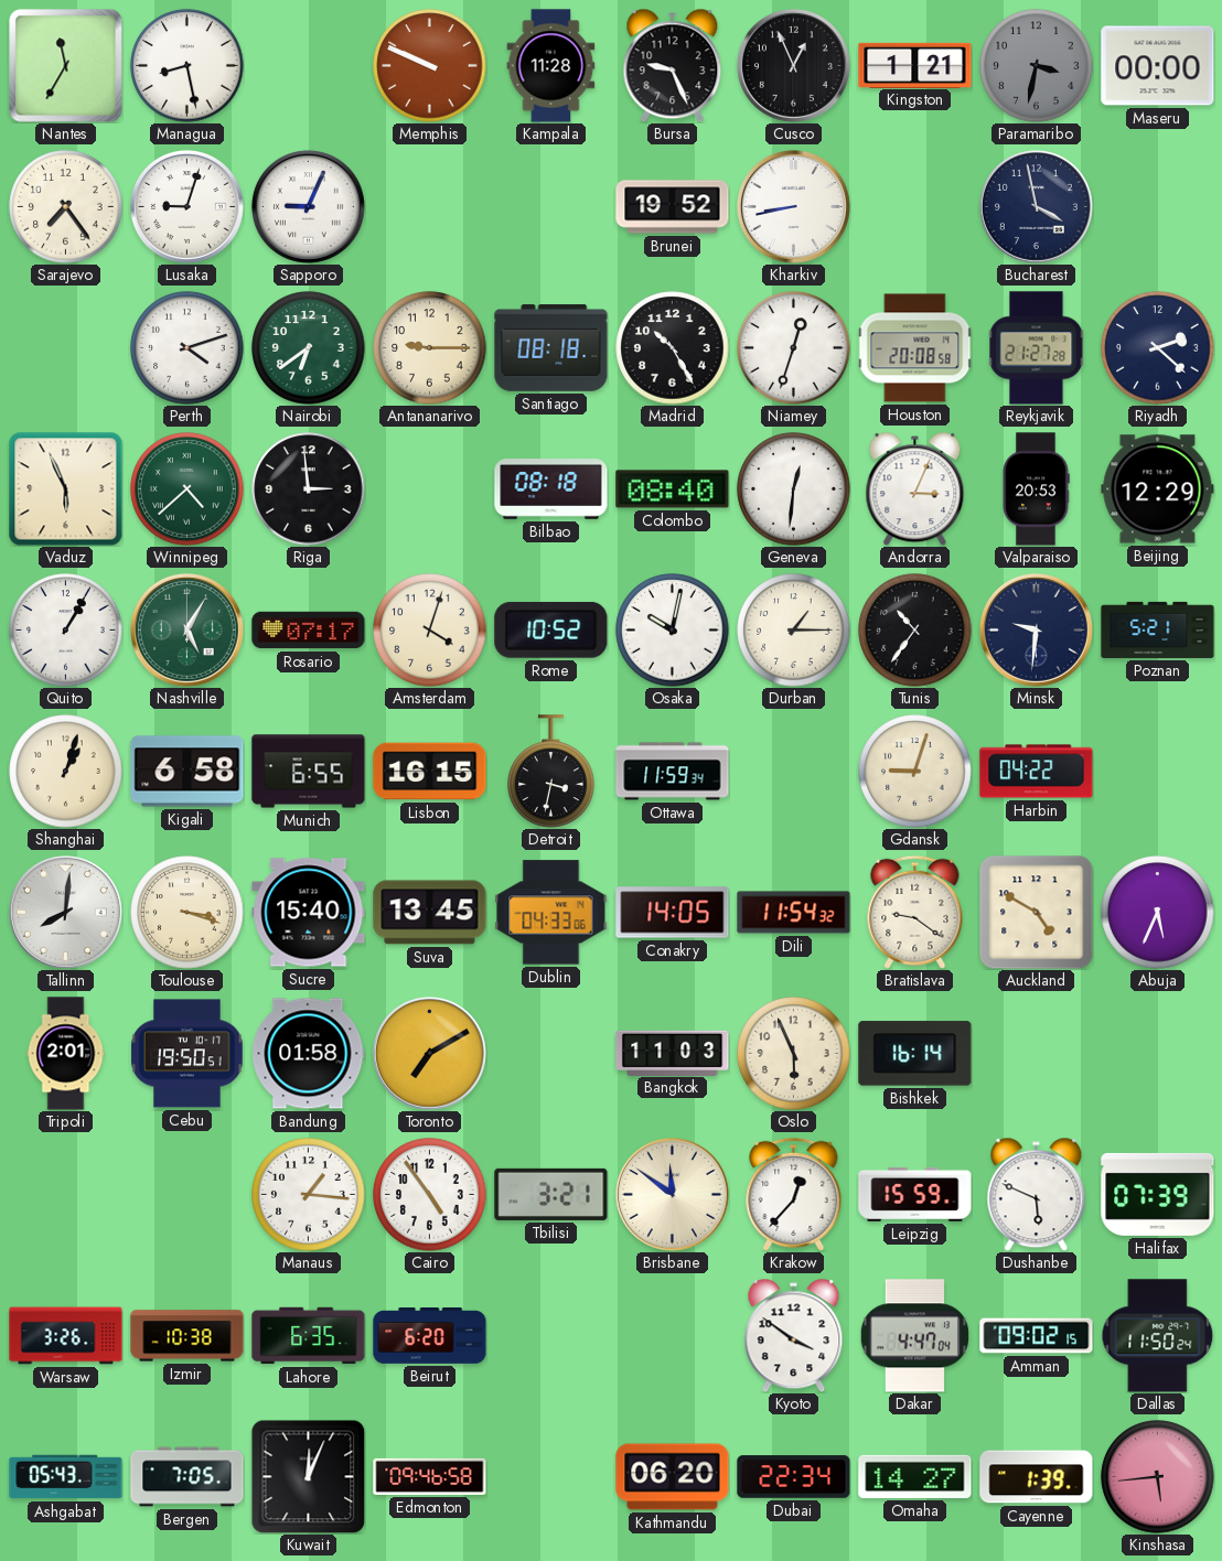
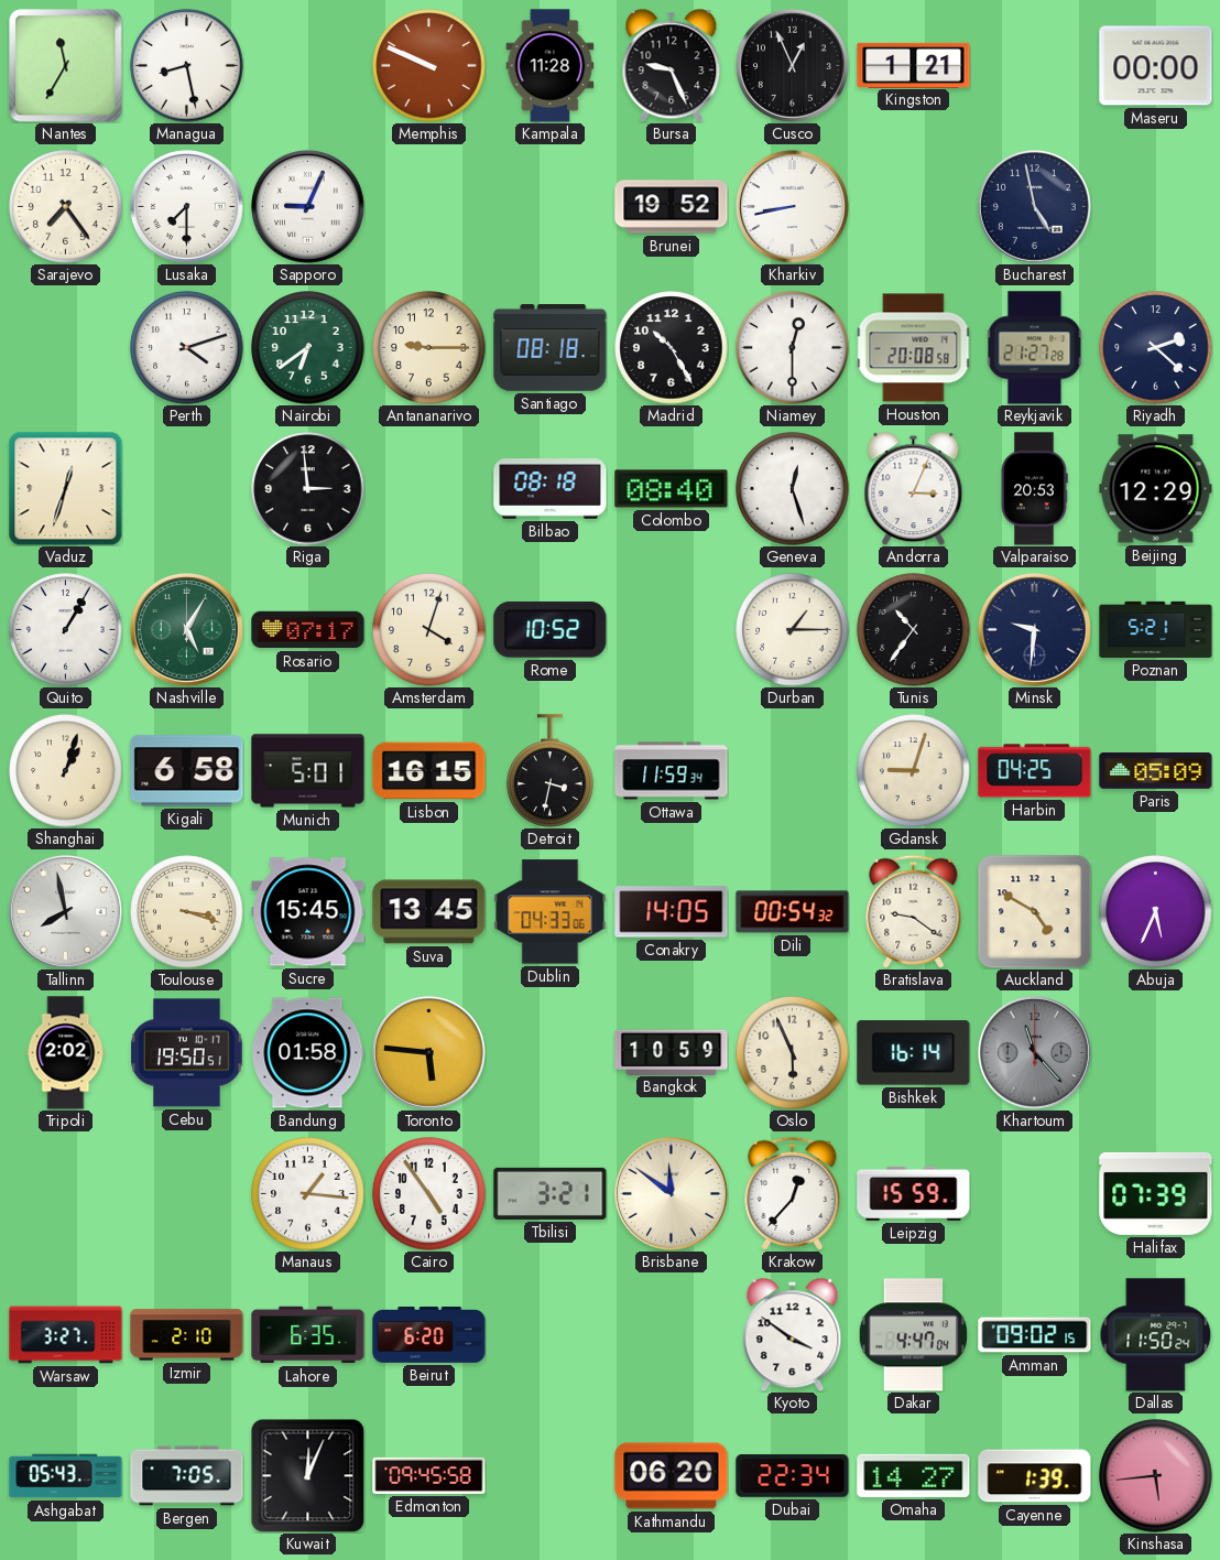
Paramaribo: 3:32 -> none (1037, 66)
Lusaka: 9:03 -> 7:30 (186, 206)
Bucharest: 3:58 -> 4:58 (1034, 206)
Niamey: 12:33 -> 12:30 (793, 348)
Vaduz: 5:56 -> 12:33 (66, 489)
Winnipeg: 4:38 -> none (187, 489)
Geneva: 12:31 -> 12:27 (793, 489)
Osaka: 10:02 -> none (673, 631)
Munich: 6:55 -> 5:01 (308, 771)
Harbin: 04:22 -> 04:25 (1035, 771)
Paris: none -> 05:09 (1156, 771)
Tallinn: 8:01 -> 7:58 (65, 911)
Sucre: 15:40 -> 15:45 (308, 912)
Dili: 11:54 -> 00:54 (793, 912)
Tripoli: 2:01 -> 2:02 (66, 1053)
Toronto: 7:10 -> 5:46 (428, 1052)
Bangkok: 11:03 -> 10:59 (672, 1052)
Khartoum: none -> 11:23 (1034, 1052)
Dushanbe: 5:49 -> none (1037, 1194)
Warsaw: 3:26 -> 3:27 (66, 1335)
Izmir: 10:38 -> 2:10 (187, 1335)
Edmonton: 09:46 -> 09:45 (429, 1475)
